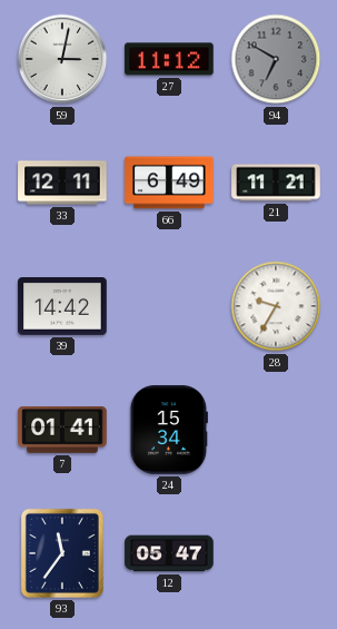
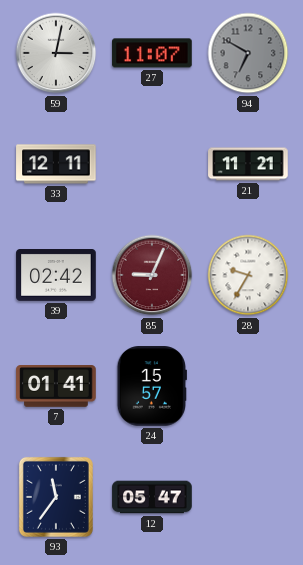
27: 11:12 -> 11:07 (152, 53)
66: 6:49 -> none (169, 183)
39: 14:42 -> 02:42 (56, 276)
85: none -> 9:04 (152, 275)
24: 15:34 -> 15:57 (152, 386)
